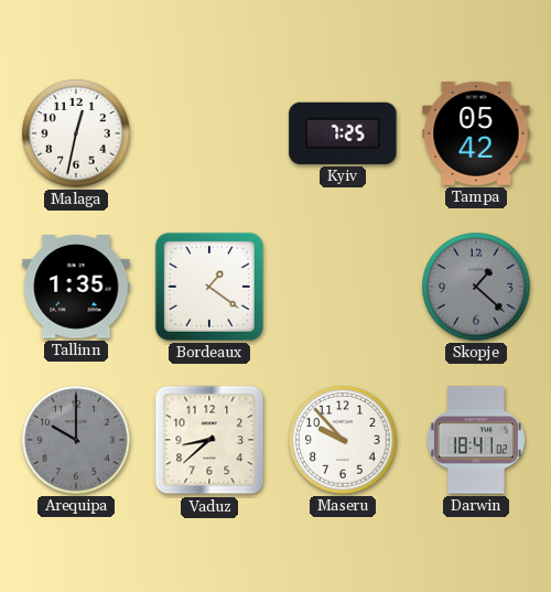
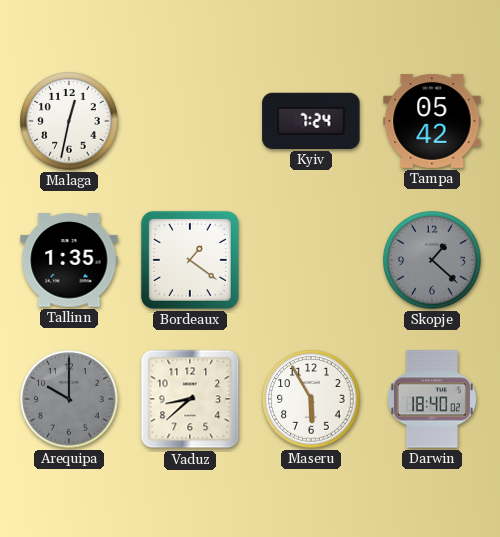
Kyiv: 7:25 -> 7:24 (311, 121)
Maseru: 9:53 -> 5:55 (311, 399)
Darwin: 18:41 -> 18:40 (432, 399)
